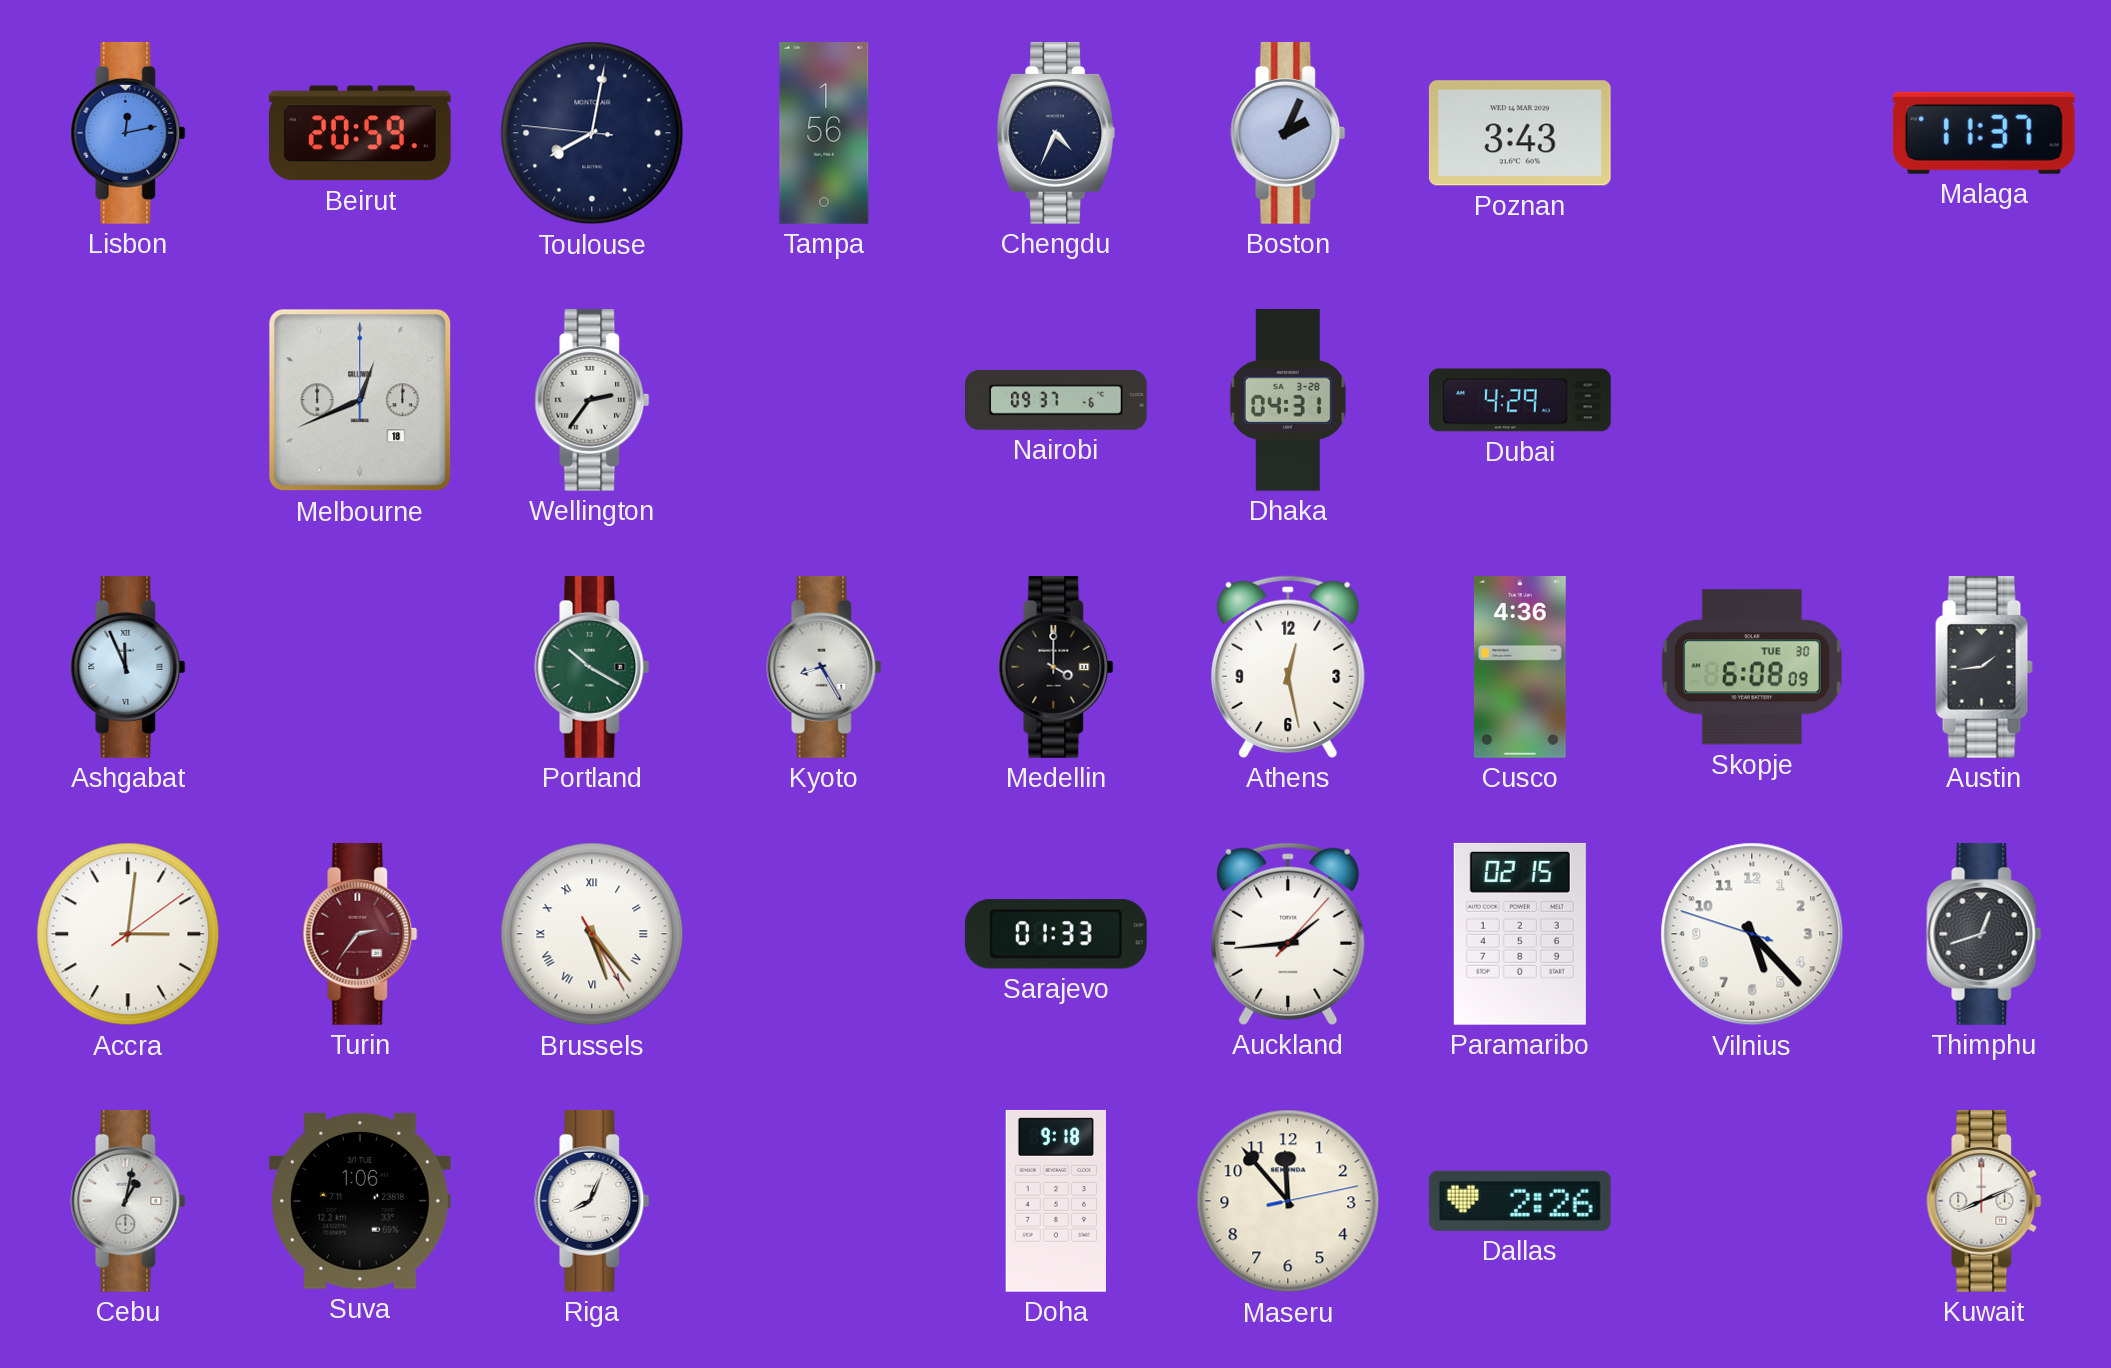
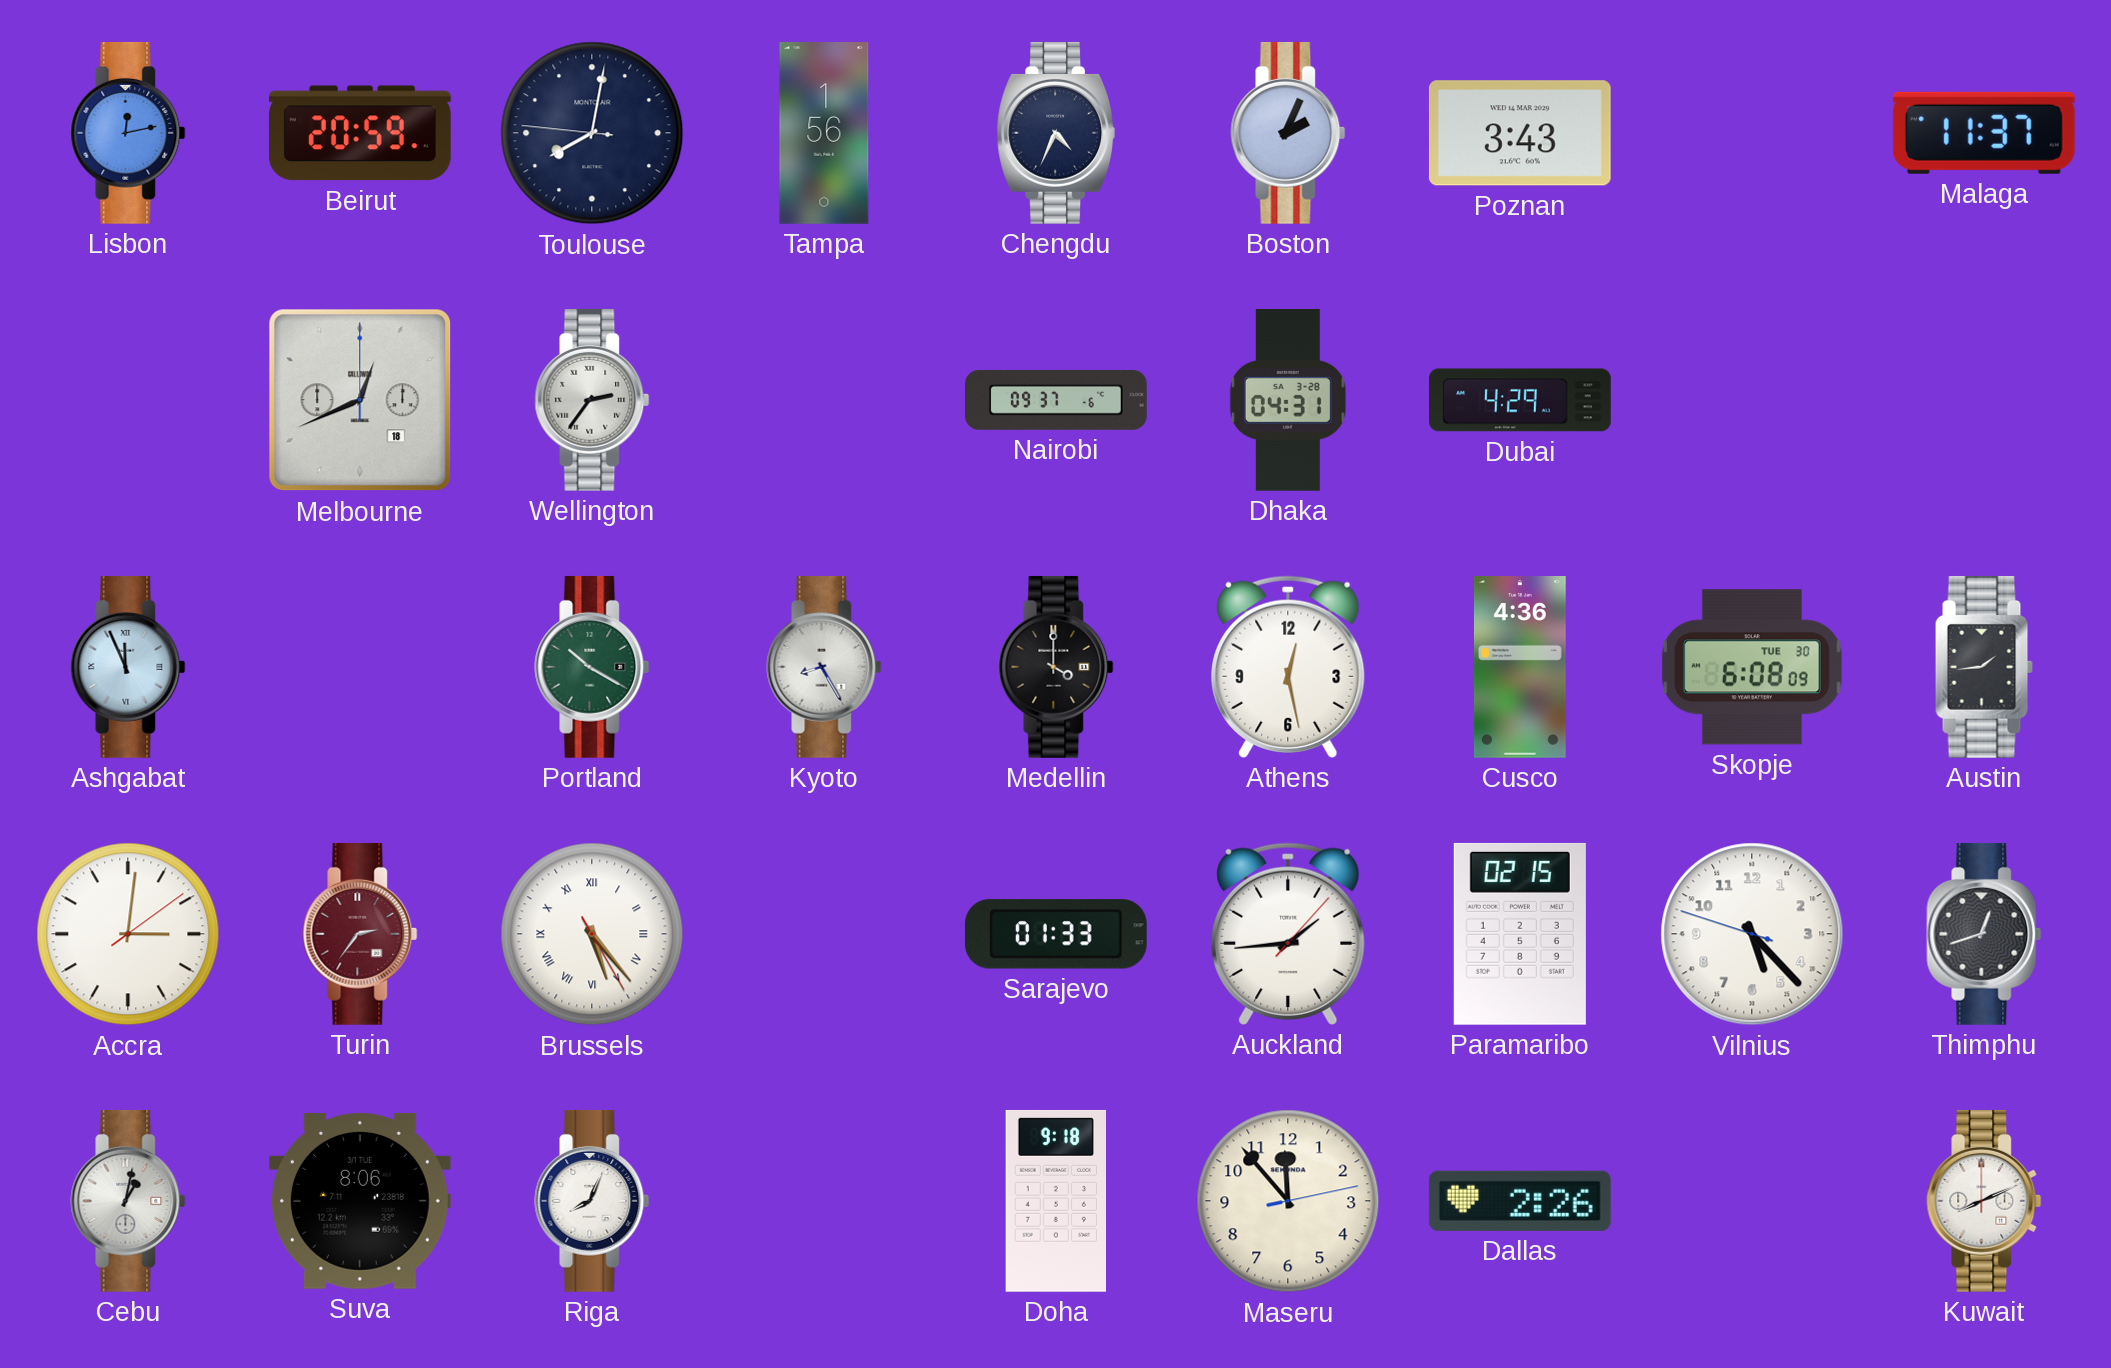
Suva: 1:06 -> 8:06 (360, 1201)
